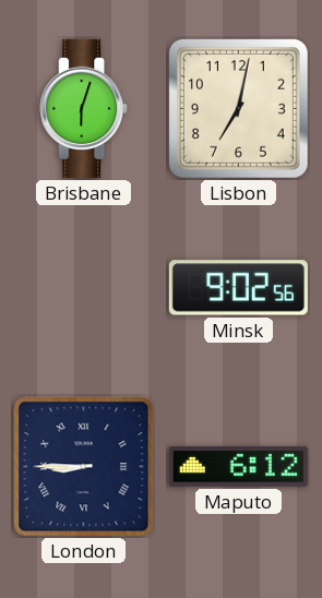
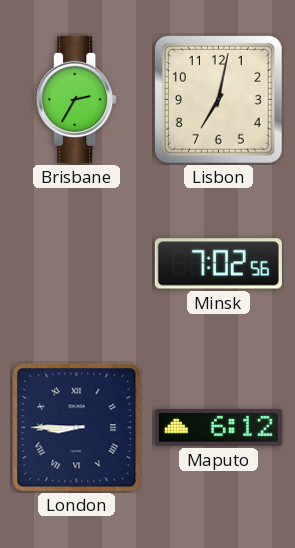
Brisbane: 6:03 -> 2:35 (77, 99)
Minsk: 9:02 -> 7:02 (218, 264)
